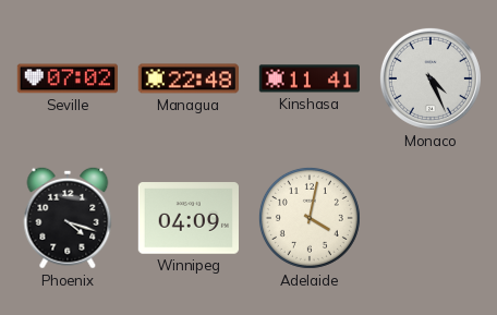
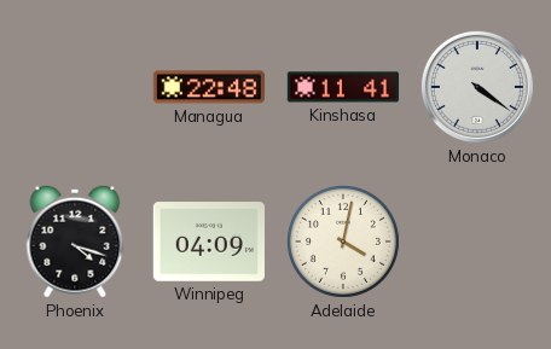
Seville: 07:02 -> none (66, 78)
Monaco: 4:26 -> 4:21 (477, 87)
